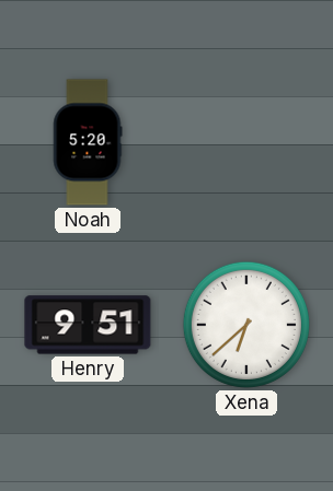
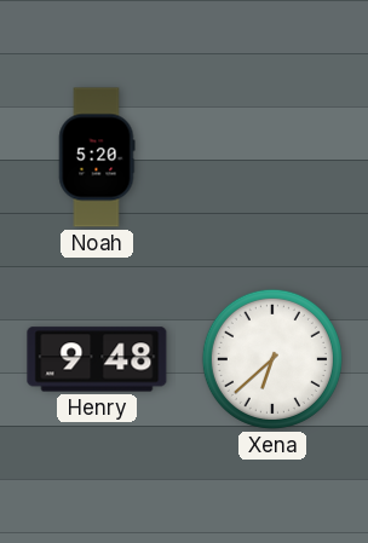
Henry: 9:51 -> 9:48 (97, 359)
